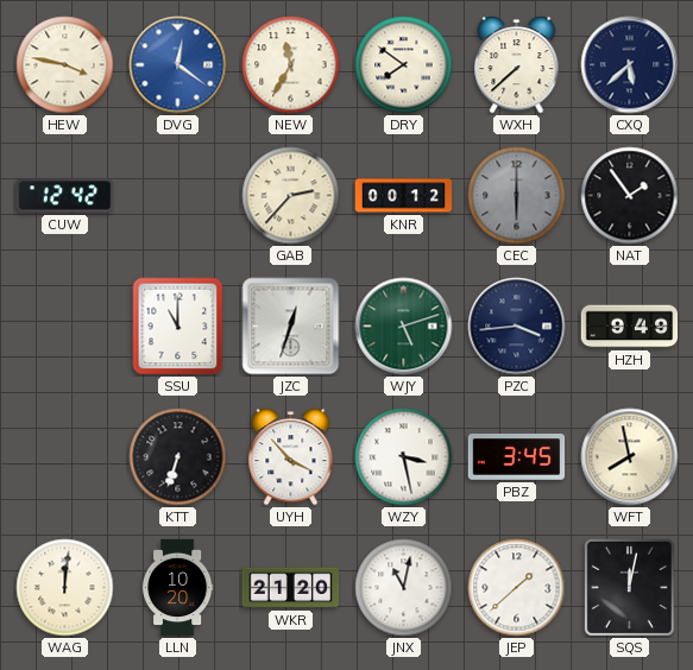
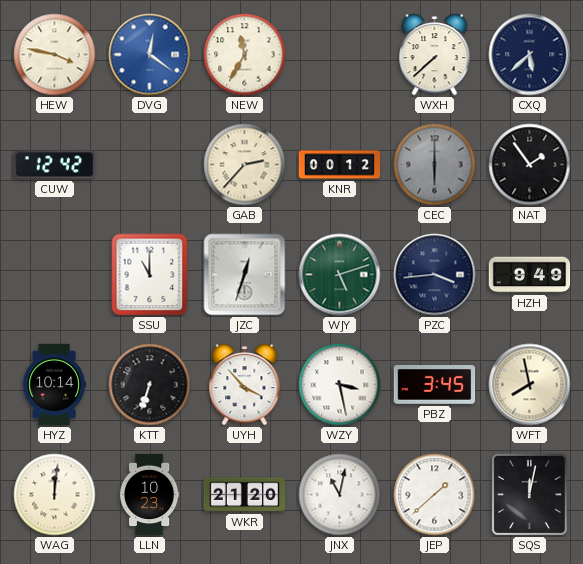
DRY: 7:51 -> none (404, 65)
HYZ: none -> 10:14 (54, 385)
LLN: 10:20 -> 10:23 (149, 495)
